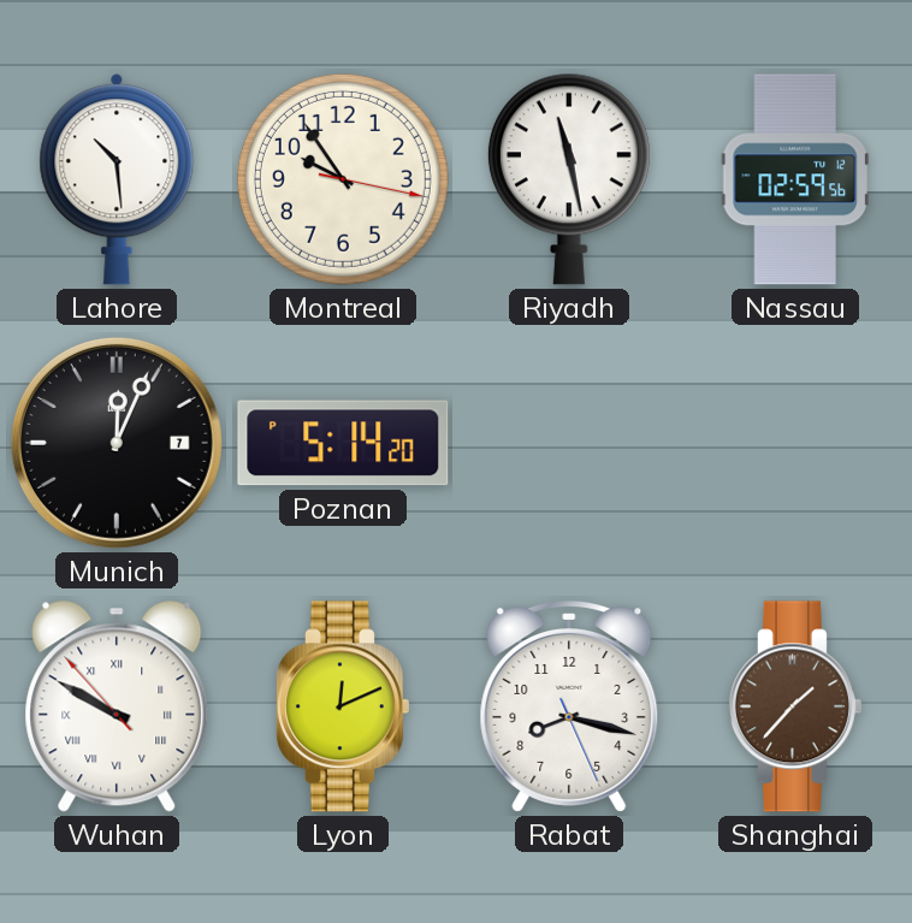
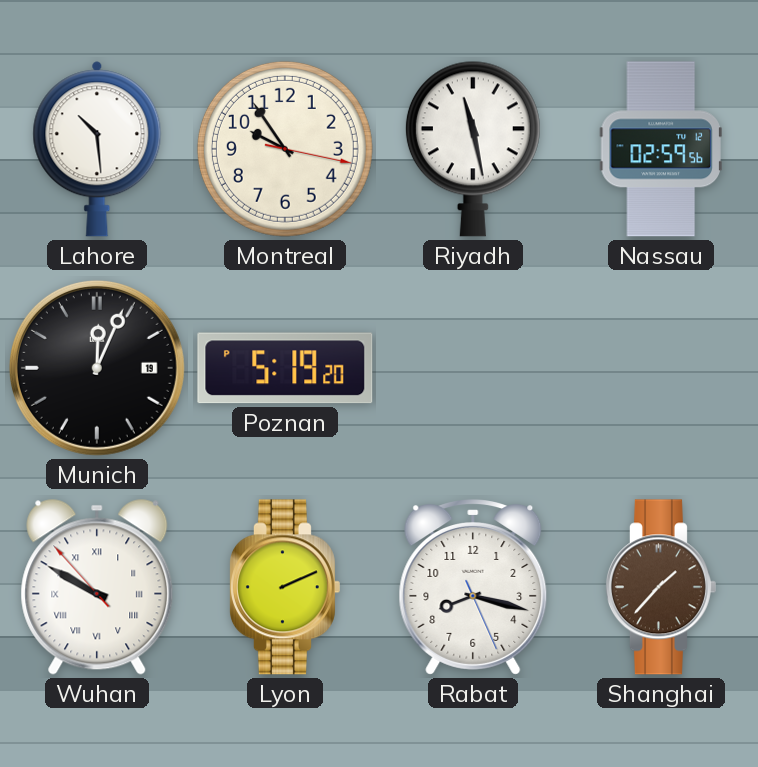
Munich date: 7 -> 19 (97, 368)
Poznan: 5:14 -> 5:19 (285, 368)
Lyon: 12:11 -> 2:11 (284, 587)
